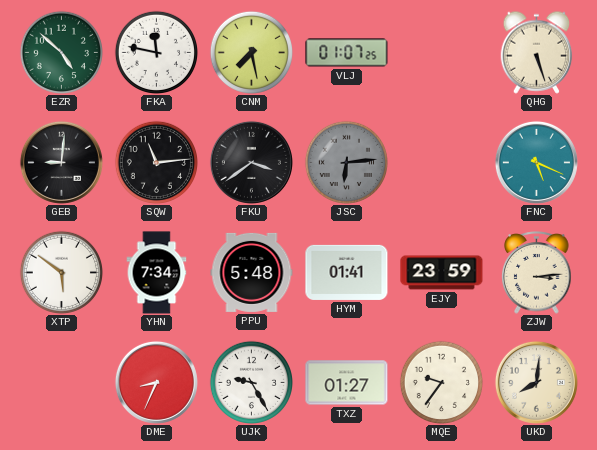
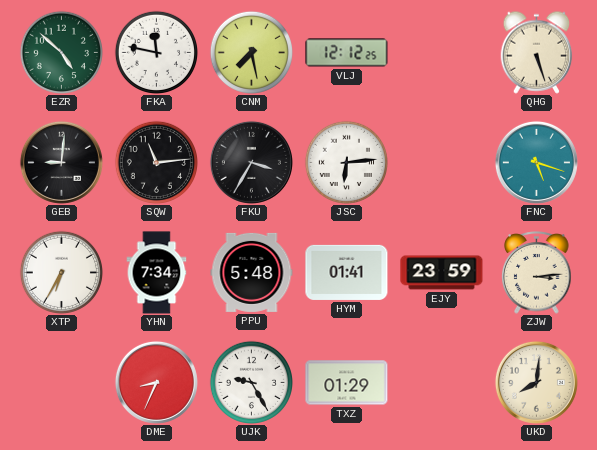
VLJ: 01:07 -> 12:12 (347, 53)
FKU: 3:39 -> 3:35 (251, 162)
JSC dial: grey -> white (346, 162)
FNC: 5:19 -> 5:18 (536, 162)
XTP: 5:51 -> 6:35 (61, 272)
TXZ: 01:27 -> 01:29 (347, 383)
MQE: 9:36 -> none (441, 382)
